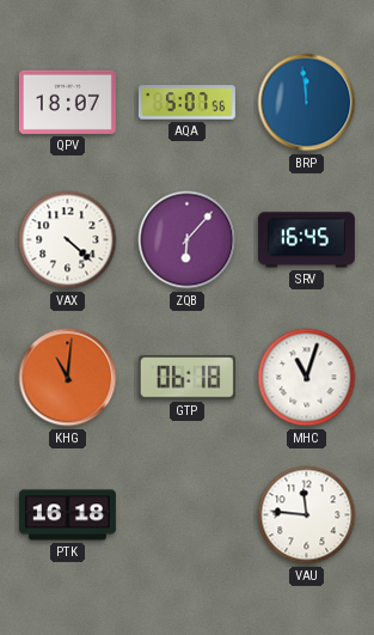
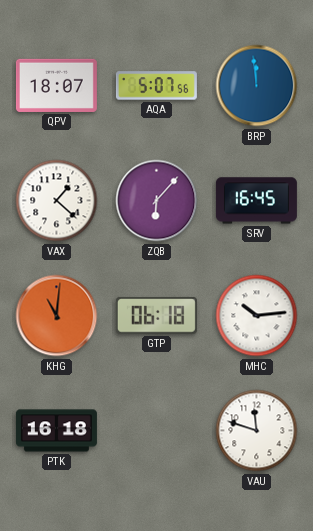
VAX: 4:22 -> 1:22 (57, 201)
MHC: 11:03 -> 10:14 (257, 316)
VAU: 11:46 -> 11:48 (257, 431)
